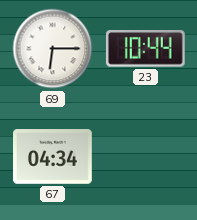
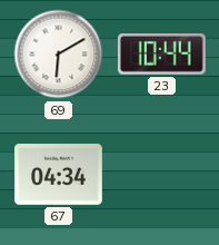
69: 6:15 -> 6:10 (59, 55)
